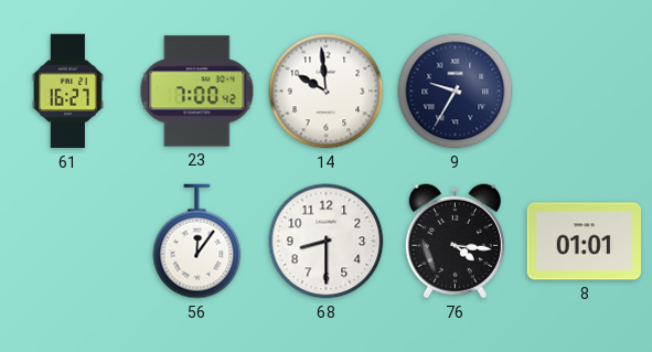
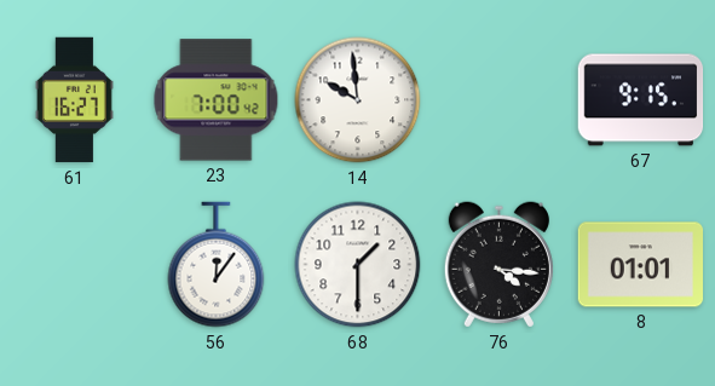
9: 9:35 -> none (456, 92)
67: none -> 9:15 (641, 100)
68: 8:30 -> 1:30 (358, 265)
